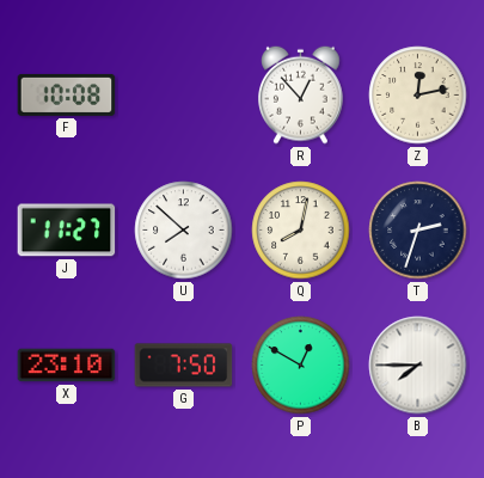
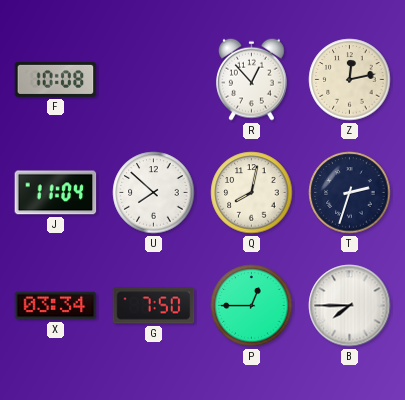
J: 11:27 -> 11:04 (56, 193)
X: 23:10 -> 03:34 (56, 306)
P: 12:50 -> 12:45 (252, 306)
